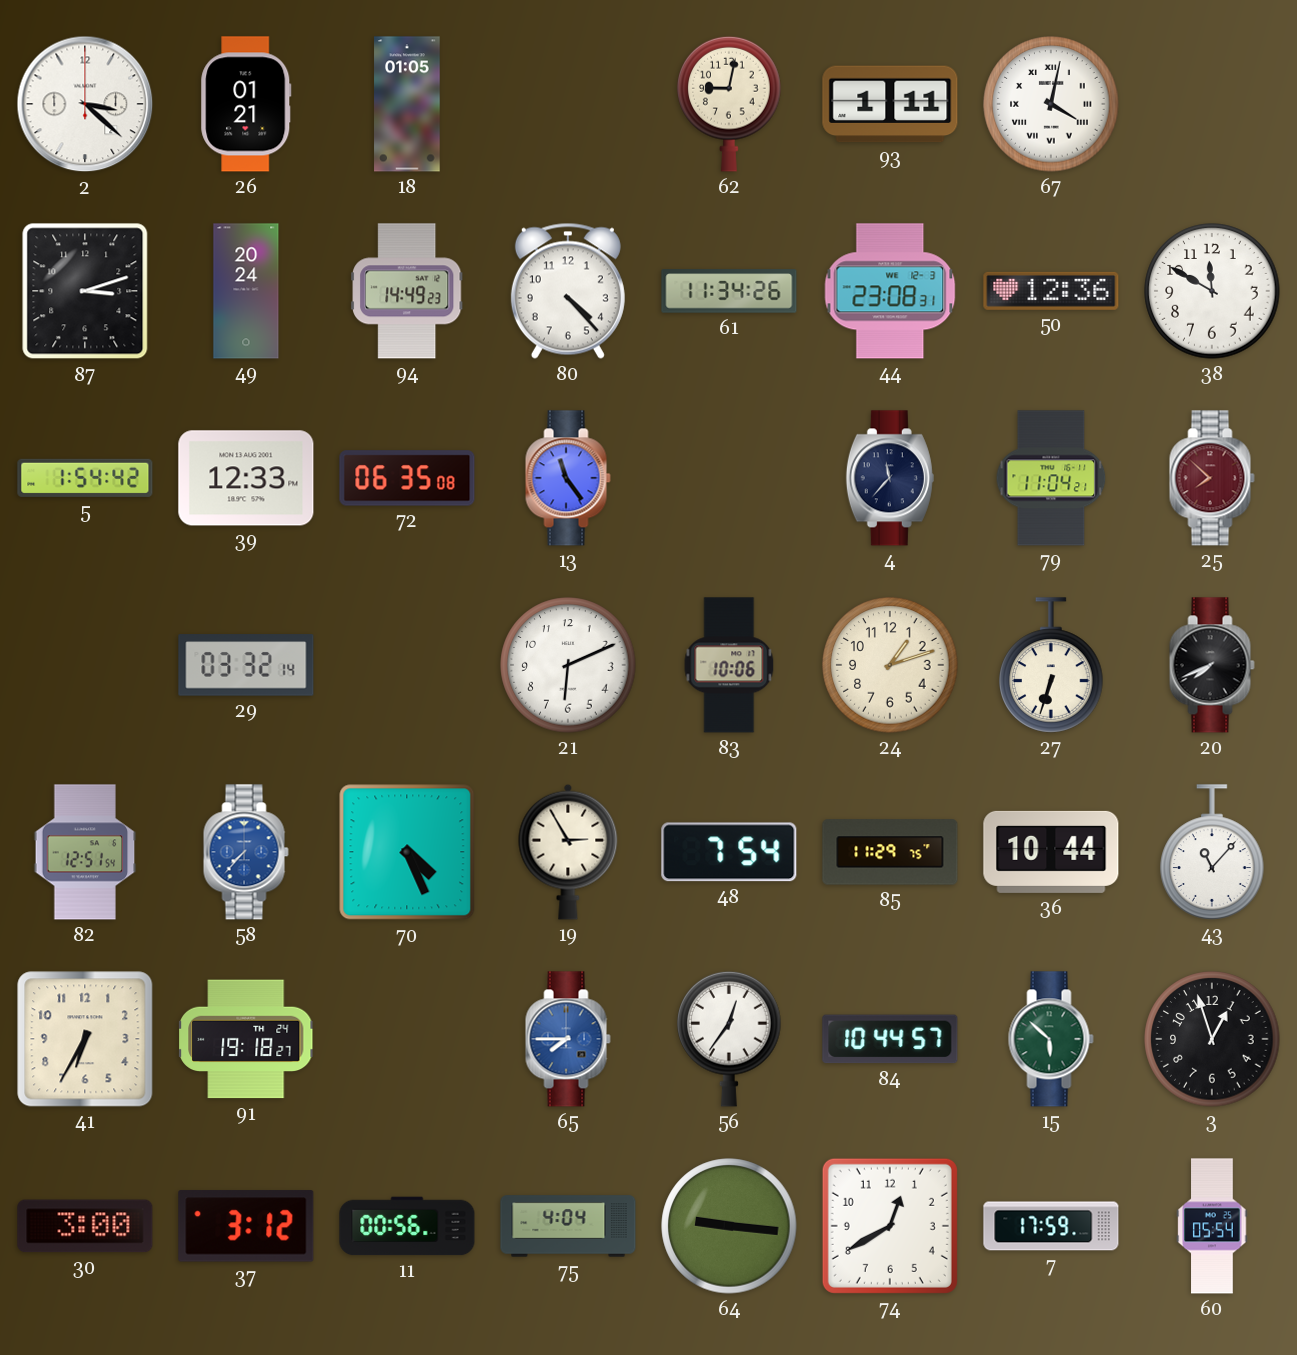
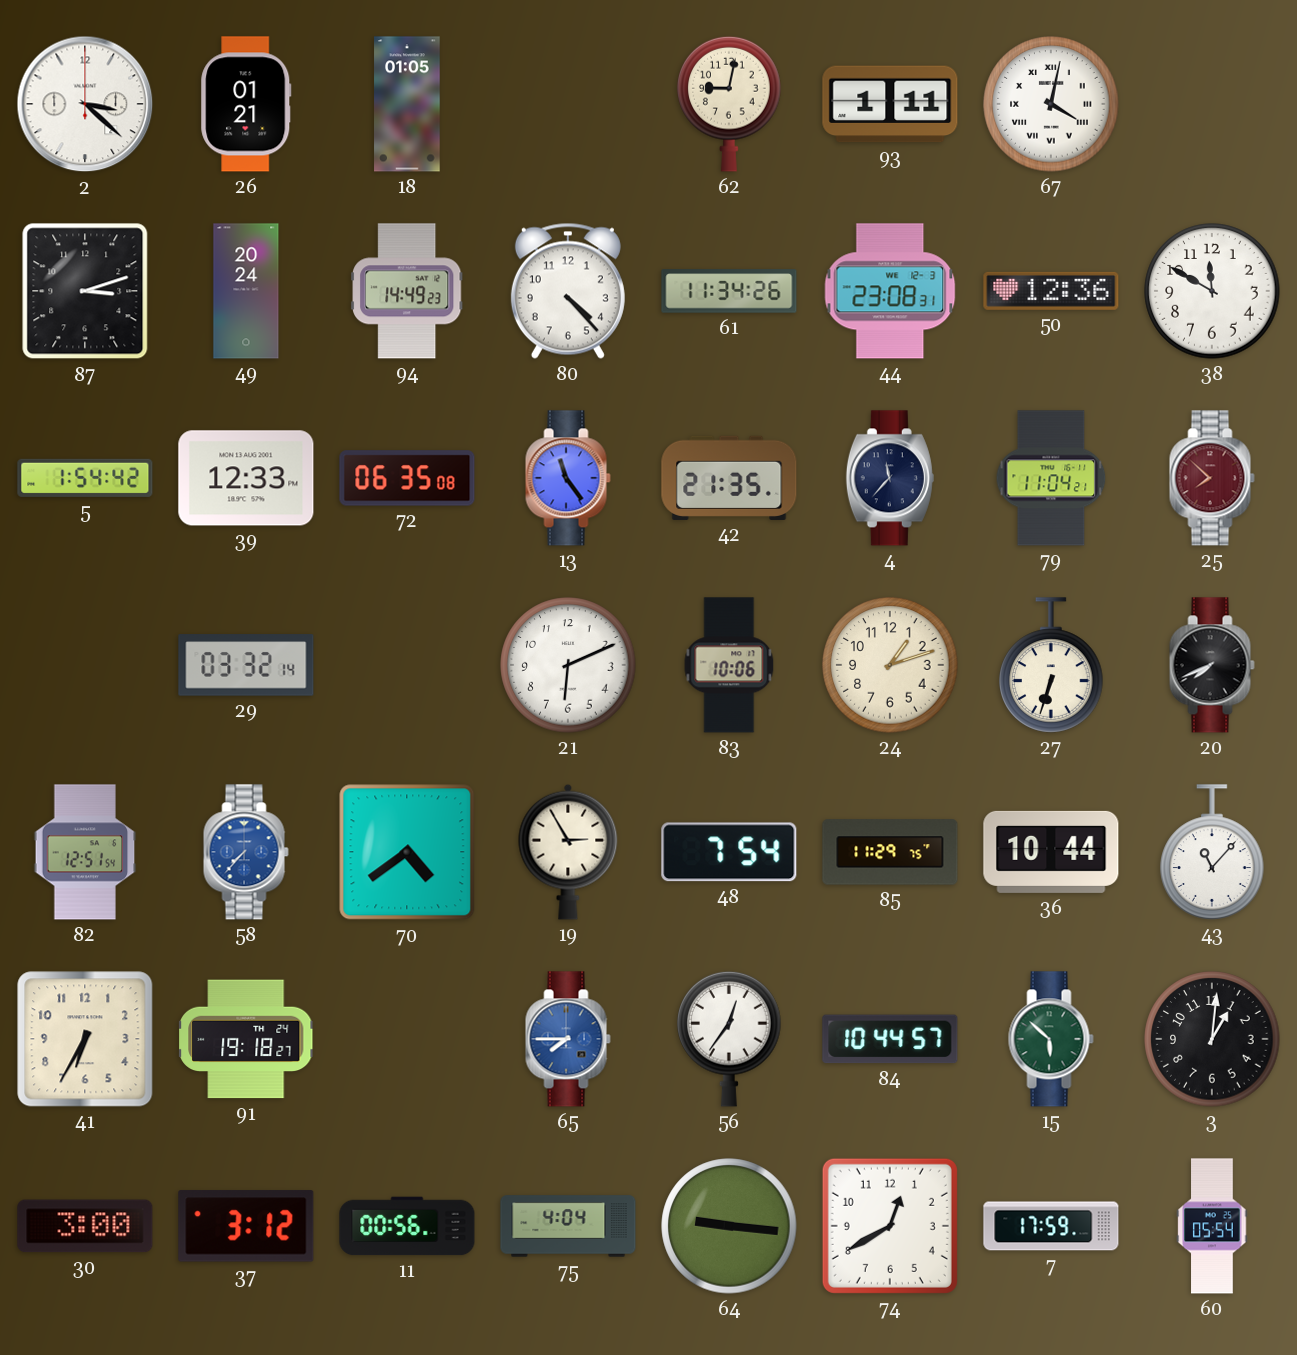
42: none -> 21:35 (729, 478)
70: 4:26 -> 4:39 (407, 852)
3: 12:57 -> 1:01 (1212, 1039)
